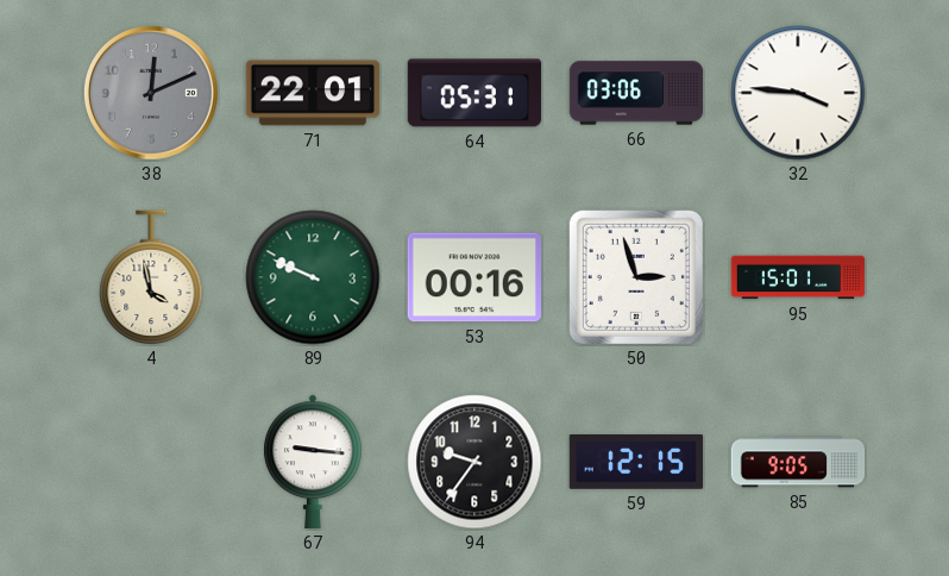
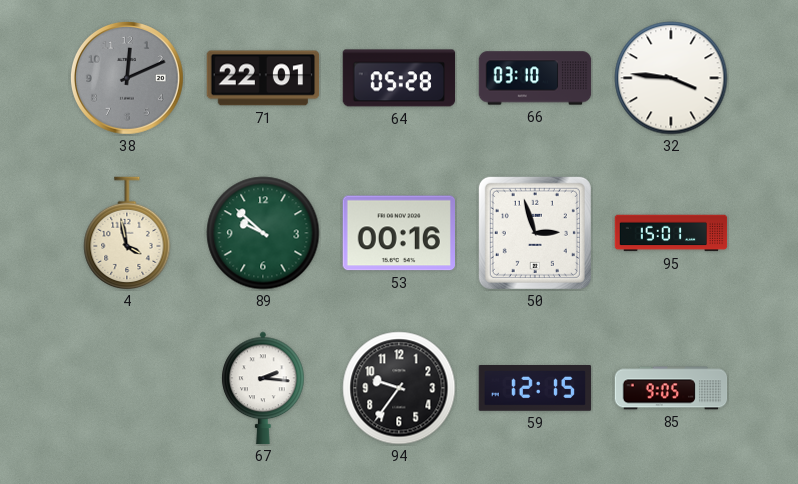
64: 05:31 -> 05:28 (399, 78)
66: 03:06 -> 03:10 (535, 78)
89: 9:49 -> 9:52 (263, 233)
67: 9:16 -> 2:16 (263, 388)
